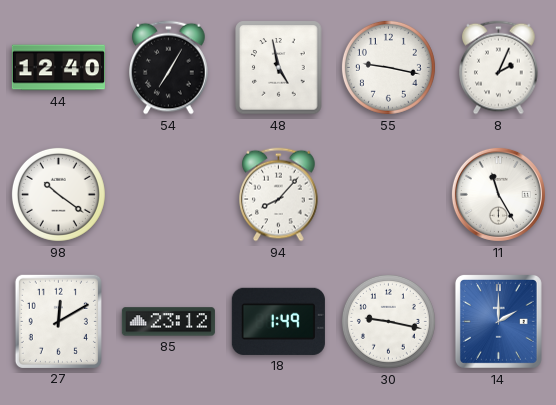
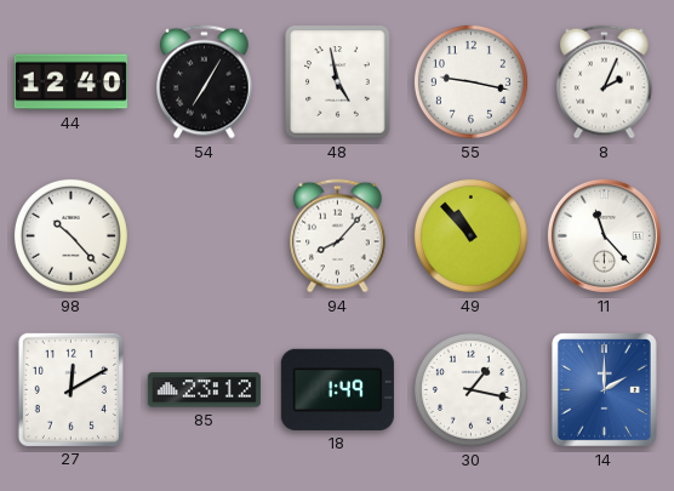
98: 10:21 -> 10:23 (70, 235)
49: none -> 10:53 (470, 235)
11: 11:25 -> 11:23 (604, 235)
30: 9:17 -> 1:17 (470, 389)
